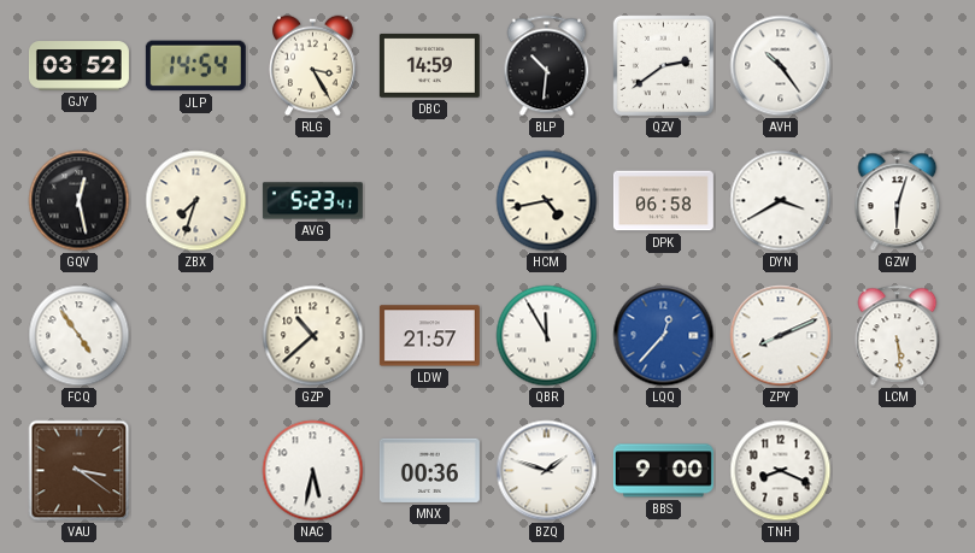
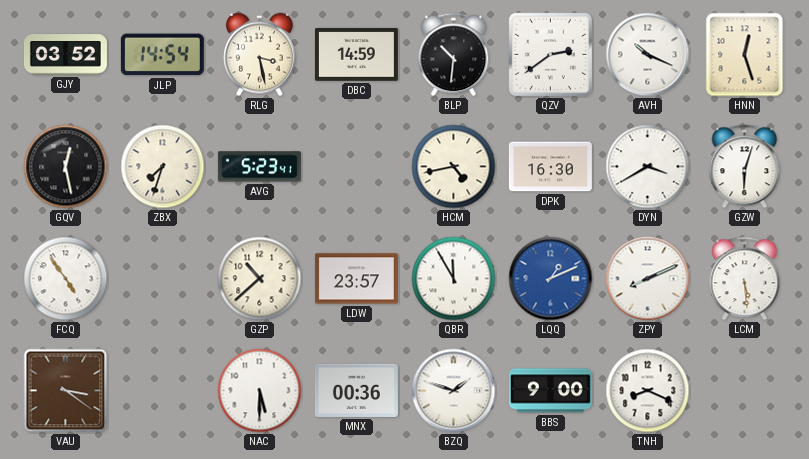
RLG: 3:25 -> 3:28 (260, 55)
AVH: 10:24 -> 10:19 (648, 55)
HNN: none -> 12:27 (745, 55)
DPK: 06:58 -> 16:30 (550, 167)
LDW: 21:57 -> 23:57 (356, 279)
LQQ: 12:37 -> 1:11 (551, 279)
NAC: 5:32 -> 5:30 (260, 391)
